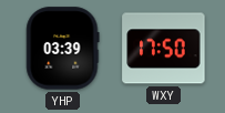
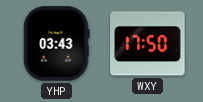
YHP: 03:39 -> 03:43 (57, 44)
